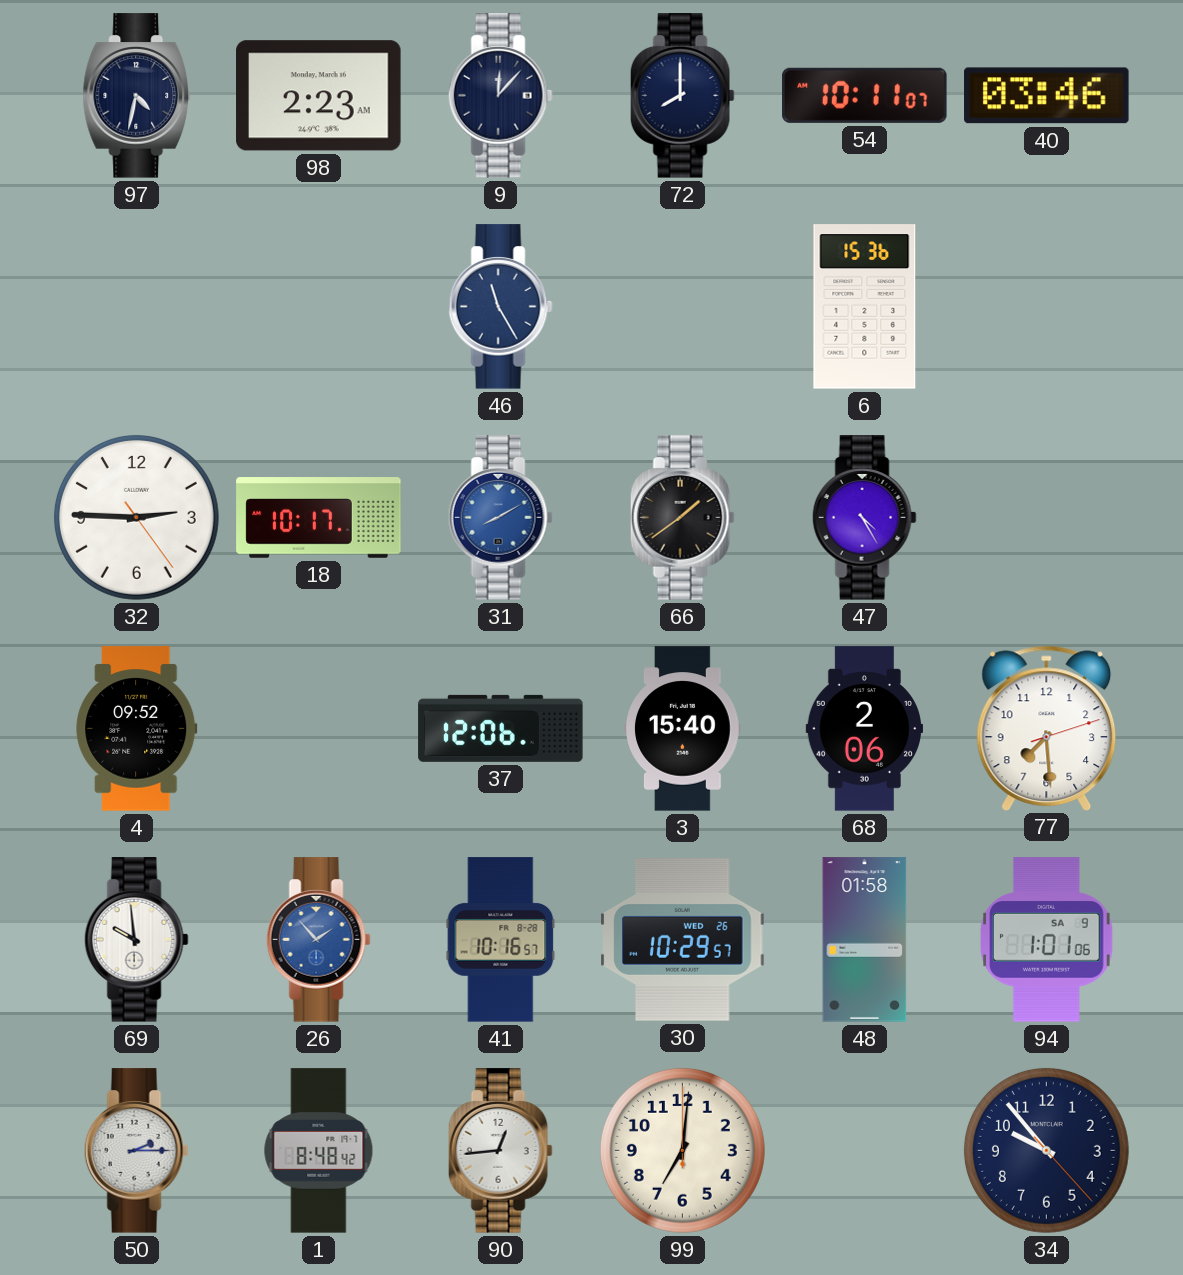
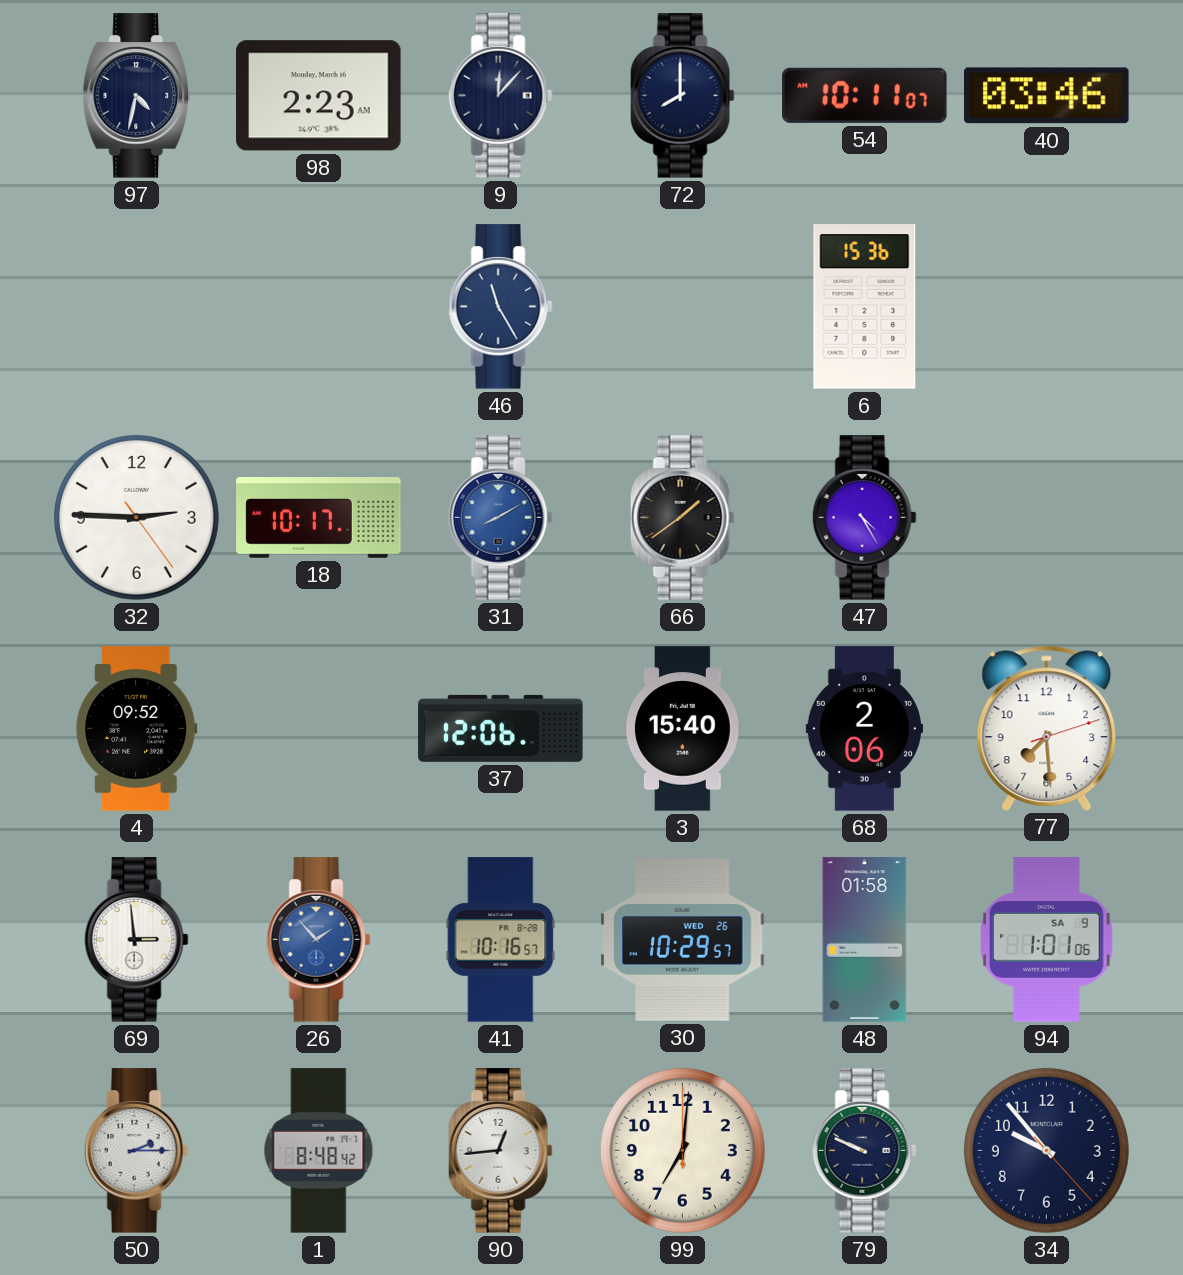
69: 9:59 -> 2:59 (136, 940)
79: none -> 9:49 (864, 1151)
